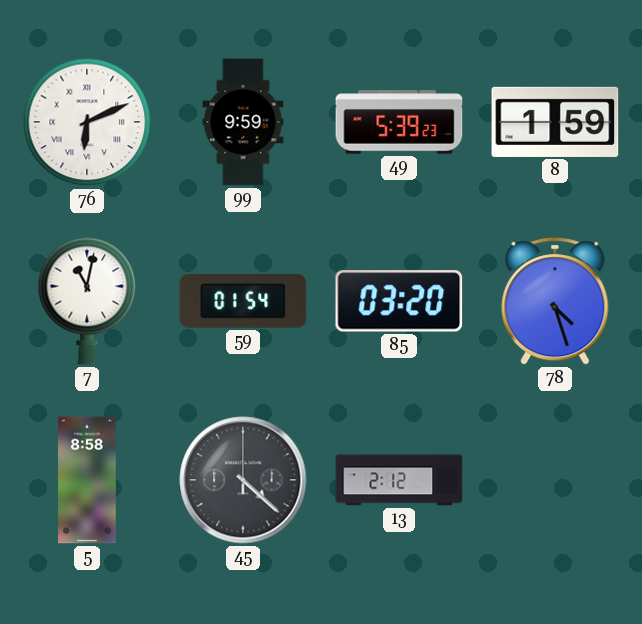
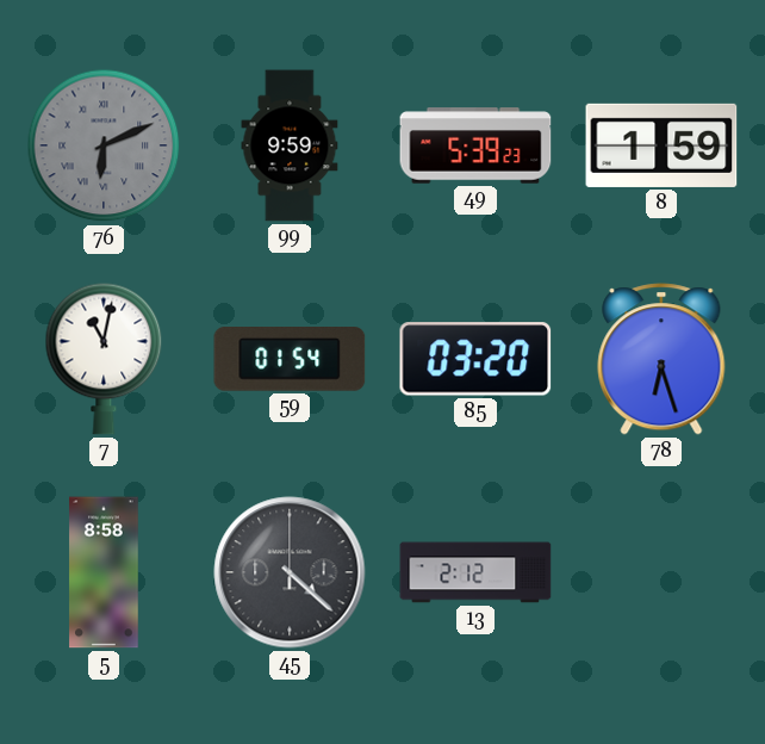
76 dial: white -> grey (104, 145)
78: 4:27 -> 6:27 (661, 359)
